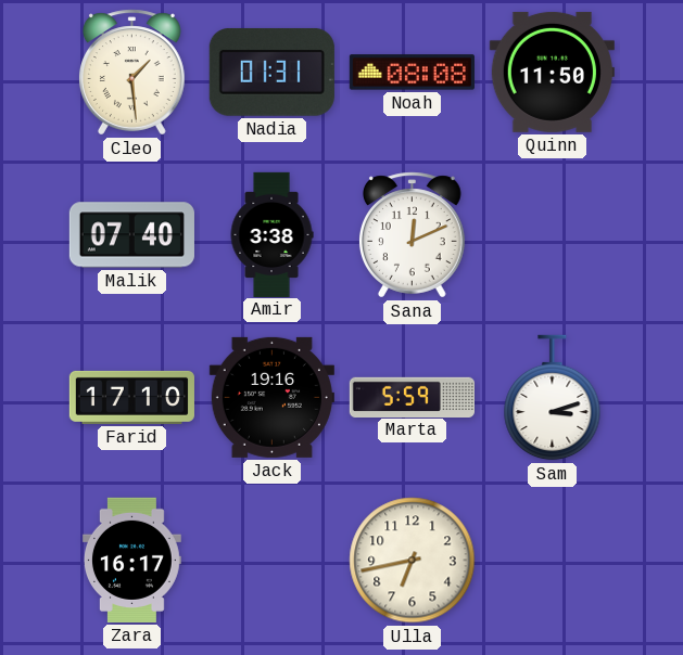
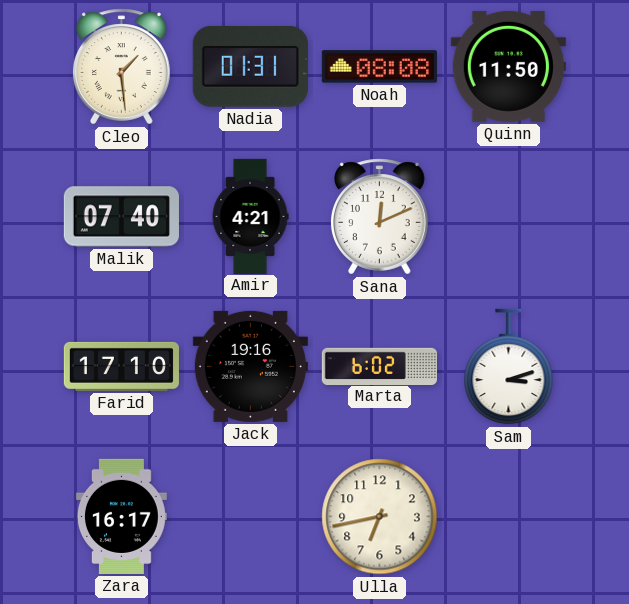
Amir: 3:38 -> 4:21 (250, 216)
Marta: 5:59 -> 6:02 (379, 366)
